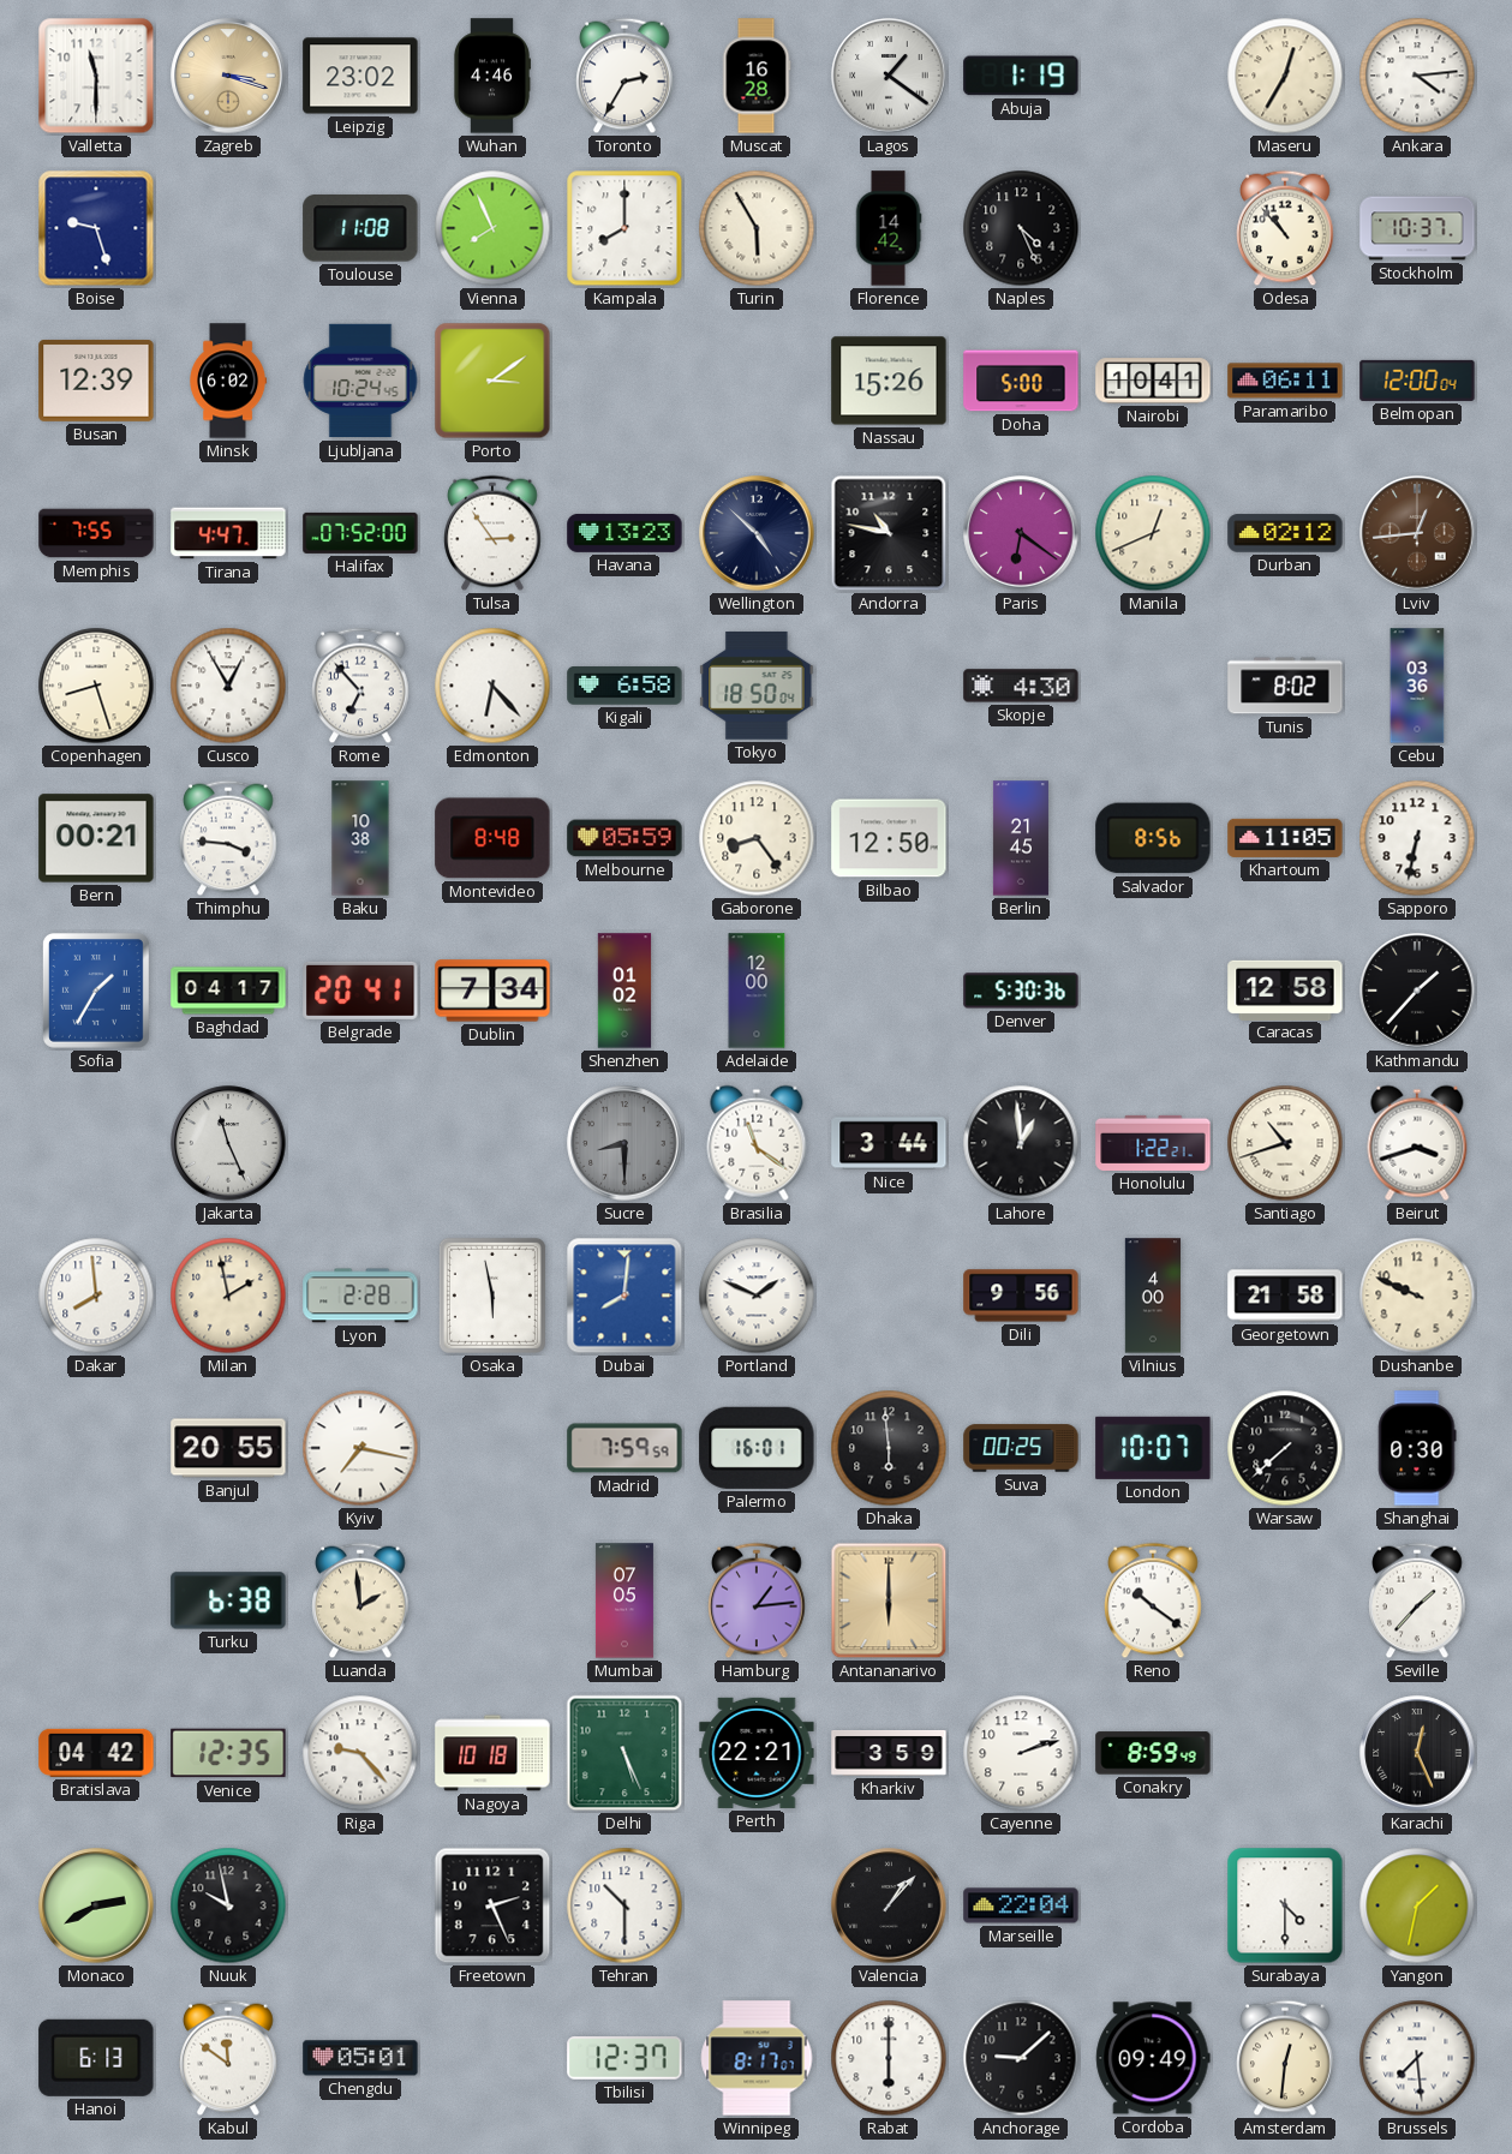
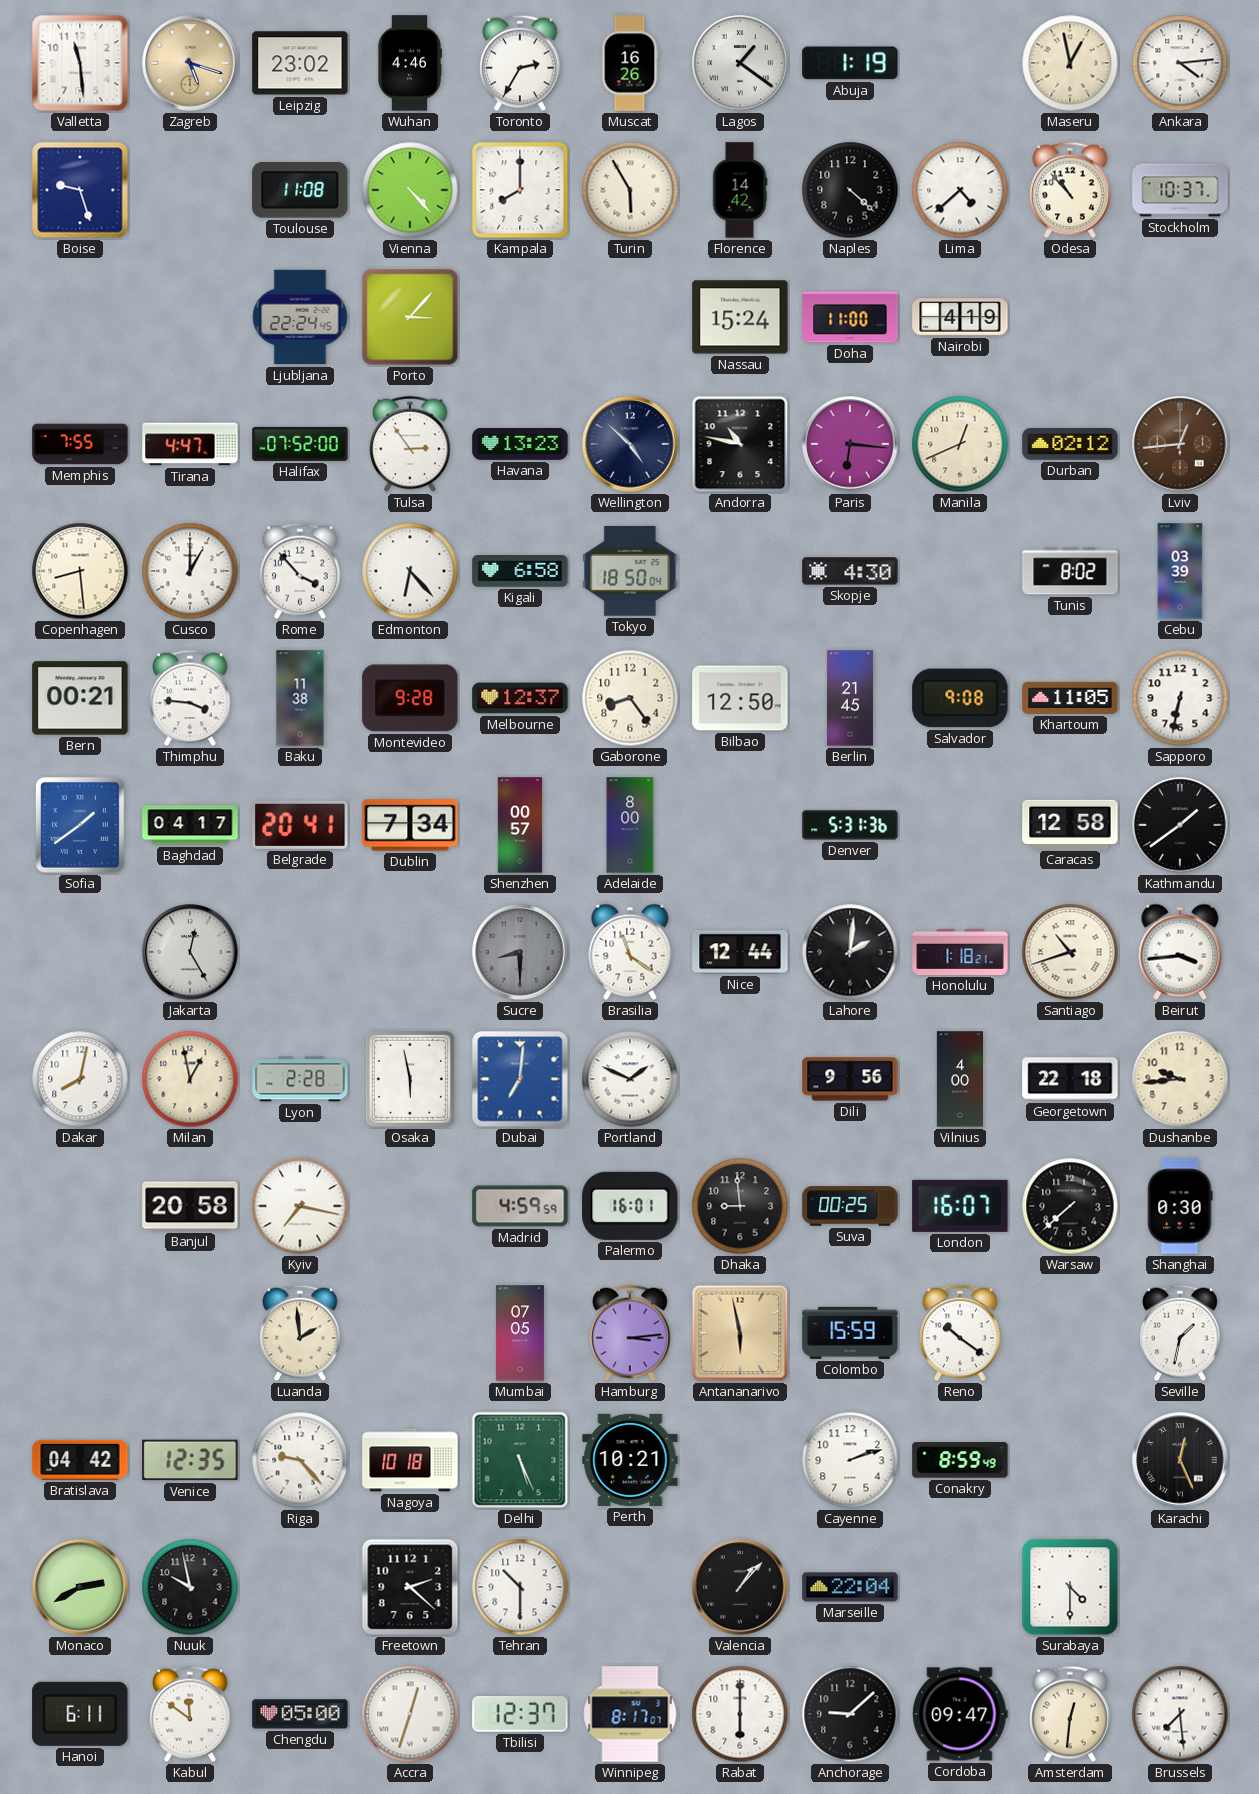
Valletta: 11:30 -> 11:29 (80, 63)
Zagreb: 3:18 -> 5:18 (190, 63)
Muscat: 16:28 -> 16:26 (630, 63)
Maseru: 12:35 -> 12:58 (1070, 63)
Vienna: 7:56 -> 4:23 (410, 190)
Naples: 4:26 -> 4:22 (850, 190)
Lima: none -> 4:38 (960, 190)
Busan: 12:39 -> none (96, 381)
Minsk: 6:02 -> none (229, 381)
Ljubljana: 10:24 -> 22:24 (300, 317)
Porto: 3:09 -> 3:07 (410, 317)
Nassau: 15:26 -> 15:24 (740, 317)
Doha: 5:00 -> 11:00 (850, 317)
Nairobi: 10:41 -> 4:19 (960, 317)
Paramaribo: 06:11 -> none (1285, 381)
Belmopan: 12:00 -> none (1417, 381)
Paris: 6:21 -> 6:16 (850, 444)
Copenhagen: 8:27 -> 8:29 (80, 571)
Cusco: 12:55 -> 1:00 (190, 571)
Rome: 6:53 -> 3:53 (300, 571)
Cebu: 03:36 -> 03:39 (1180, 571)
Baku: 10:38 -> 11:38 (300, 698)
Montevideo: 8:48 -> 9:28 (410, 698)
Melbourne: 05:59 -> 12:37 (520, 698)
Salvador: 8:56 -> 9:08 (960, 698)
Sofia: 1:35 -> 1:39 (80, 825)
Shenzhen: 01:02 -> 00:57 (520, 825)
Adelaide: 12:00 -> 8:00 (630, 825)
Denver: 5:30 -> 5:31 (850, 825)
Kathmandu: 1:37 -> 1:39 (1180, 825)
Jakarta: 11:26 -> 12:25 (190, 952)
Nice: 3:44 -> 12:44 (740, 952)
Lahore: 12:59 -> 2:01 (850, 952)
Honolulu: 1:22 -> 1:18 (960, 952)
Beirut: 3:42 -> 3:44 (1180, 952)
Dakar: 7:59 -> 8:02 (80, 1079)
Milan: 1:58 -> 12:58 (190, 1079)
Dubai: 8:01 -> 7:01 (520, 1079)
Georgetown: 21:58 -> 22:18 (1070, 1079)
Dushanbe: 9:49 -> 9:44 (1180, 1079)
Banjul: 20:55 -> 20:58 (190, 1206)
Madrid: 7:59 -> 4:59 (520, 1206)
Dhaka: 5:59 -> 8:59 (740, 1206)
London: 10:07 -> 16:07 (960, 1206)
Turku: 6:38 -> none (228, 1600)
Hamburg: 1:14 -> 3:14 (630, 1333)
Antananarivo: 6:00 -> 5:58 (740, 1333)
Colombo: none -> 15:59 (850, 1333)
Seville: 1:37 -> 1:32 (1180, 1333)
Perth: 22:21 -> 10:21 (630, 1460)
Kharkiv: 3:59 -> none (889, 1754)
Freetown: 2:26 -> 2:22 (410, 1587)
Yangon: 1:32 -> none (1417, 1905)
Hanoi: 6:13 -> 6:11 (80, 1714)
Chengdu: 05:01 -> 05:00 (300, 1714)
Accra: none -> 12:33 (410, 1714)
Cordoba: 09:49 -> 09:47 (960, 1714)
